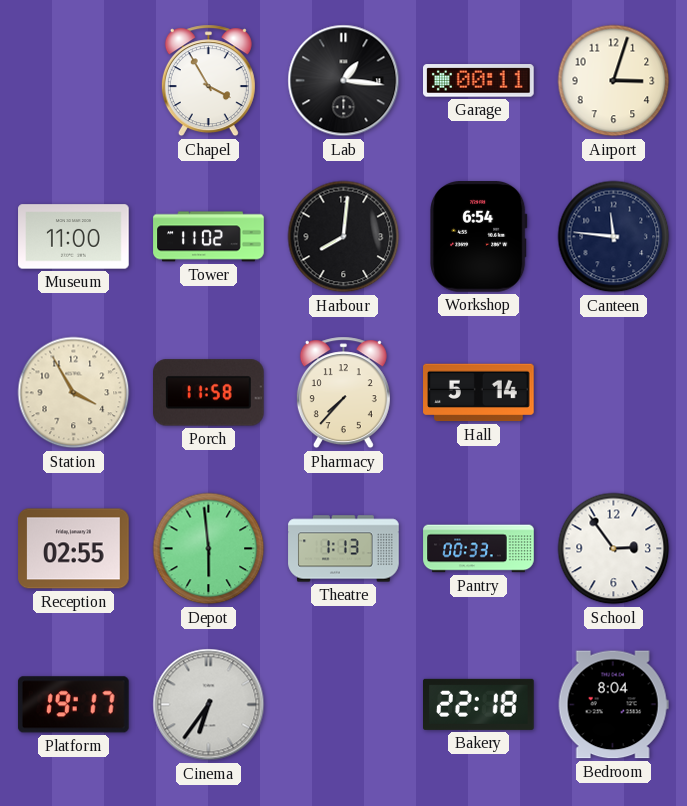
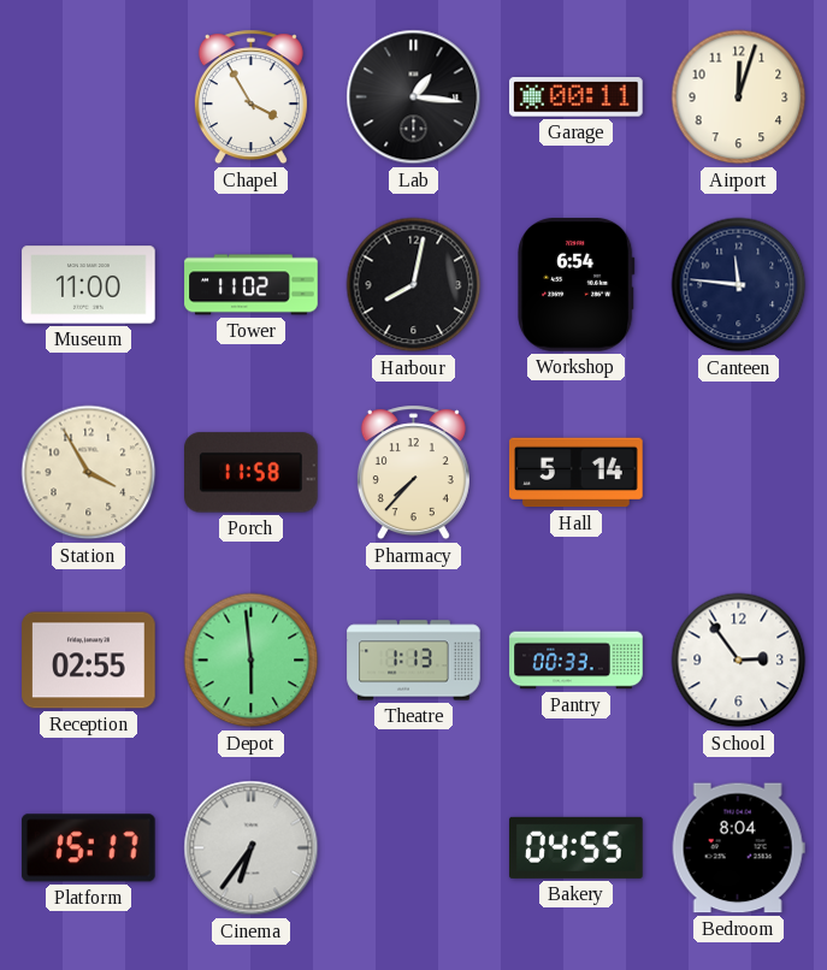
Airport: 3:03 -> 12:03 (739, 97)
Harbour: 8:01 -> 8:02 (414, 285)
Platform: 19:17 -> 15:17 (88, 848)
Bakery: 22:18 -> 04:55 (577, 847)
